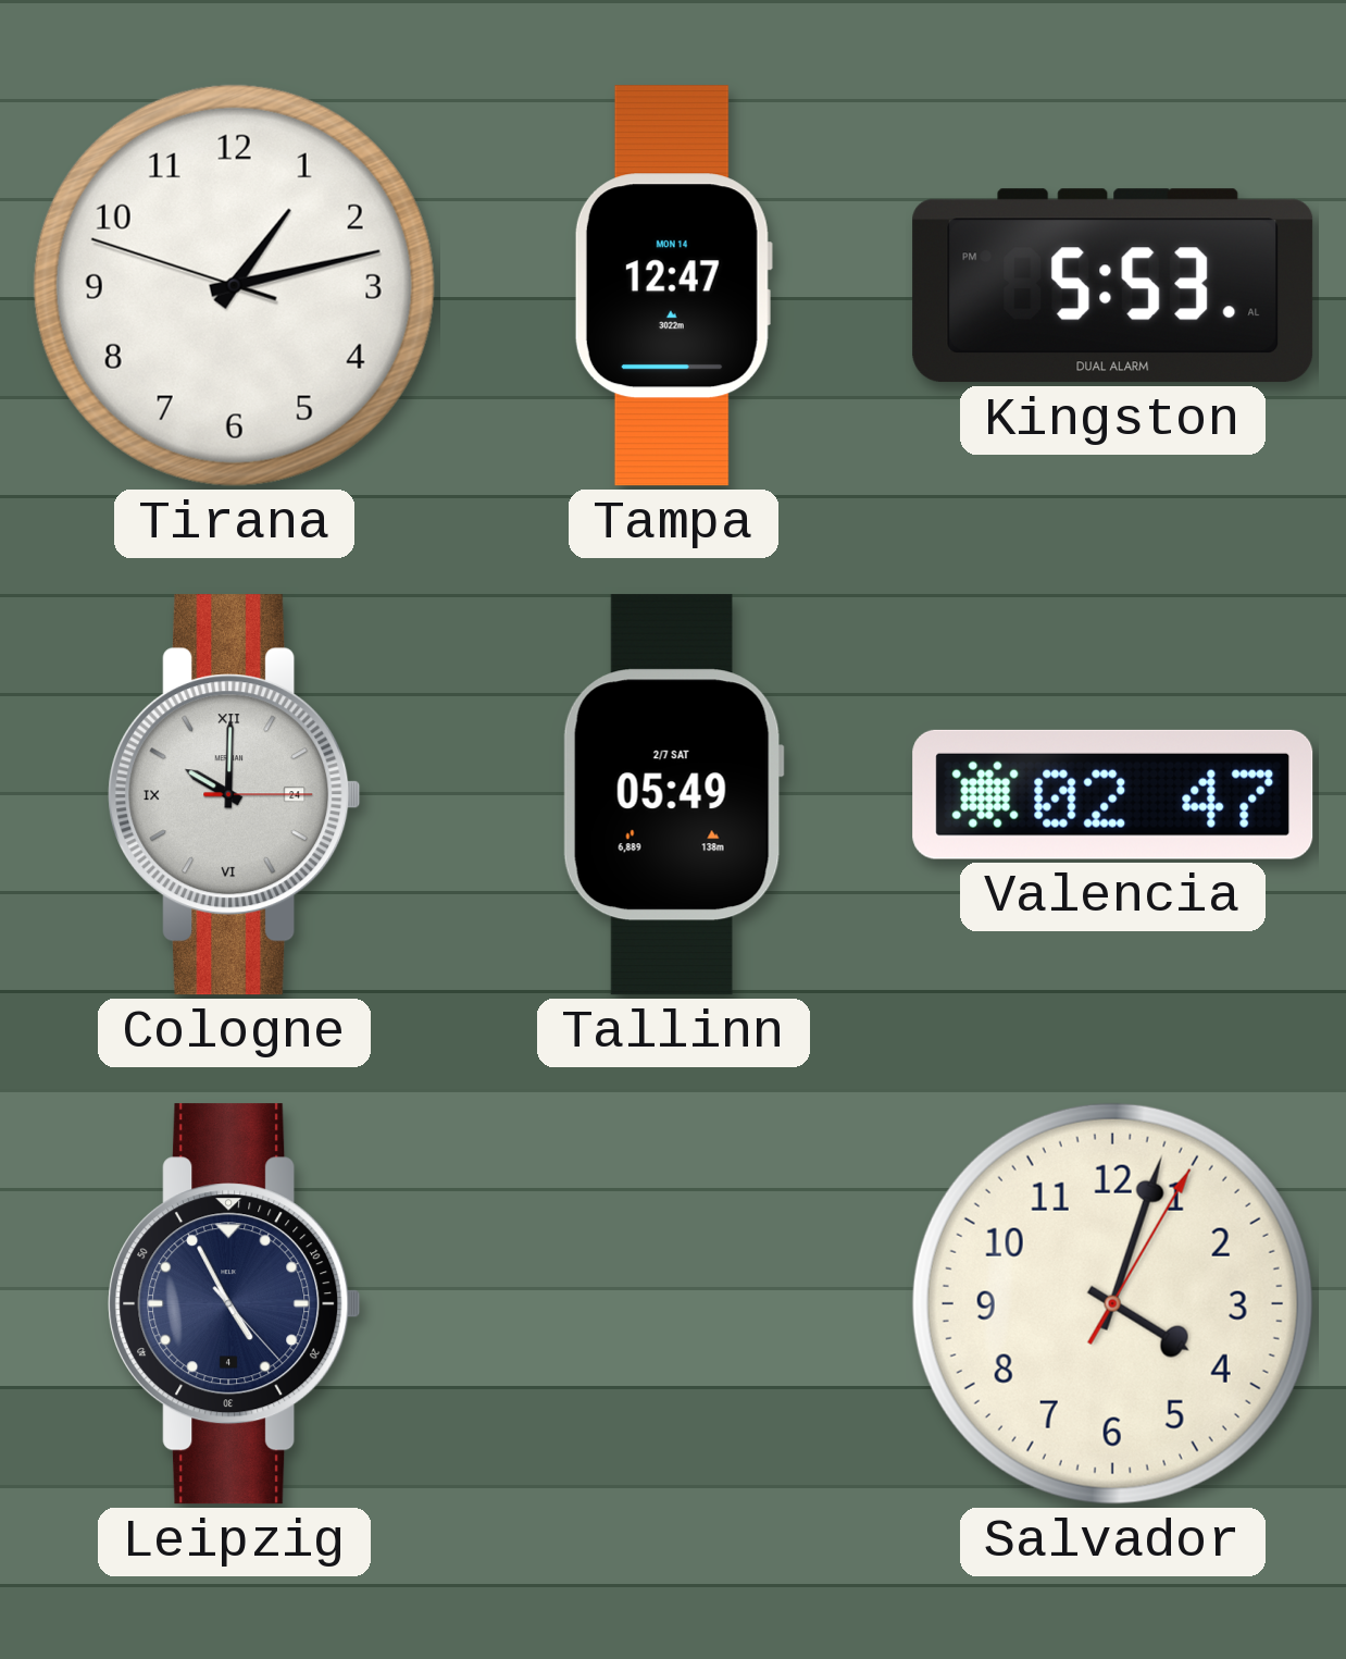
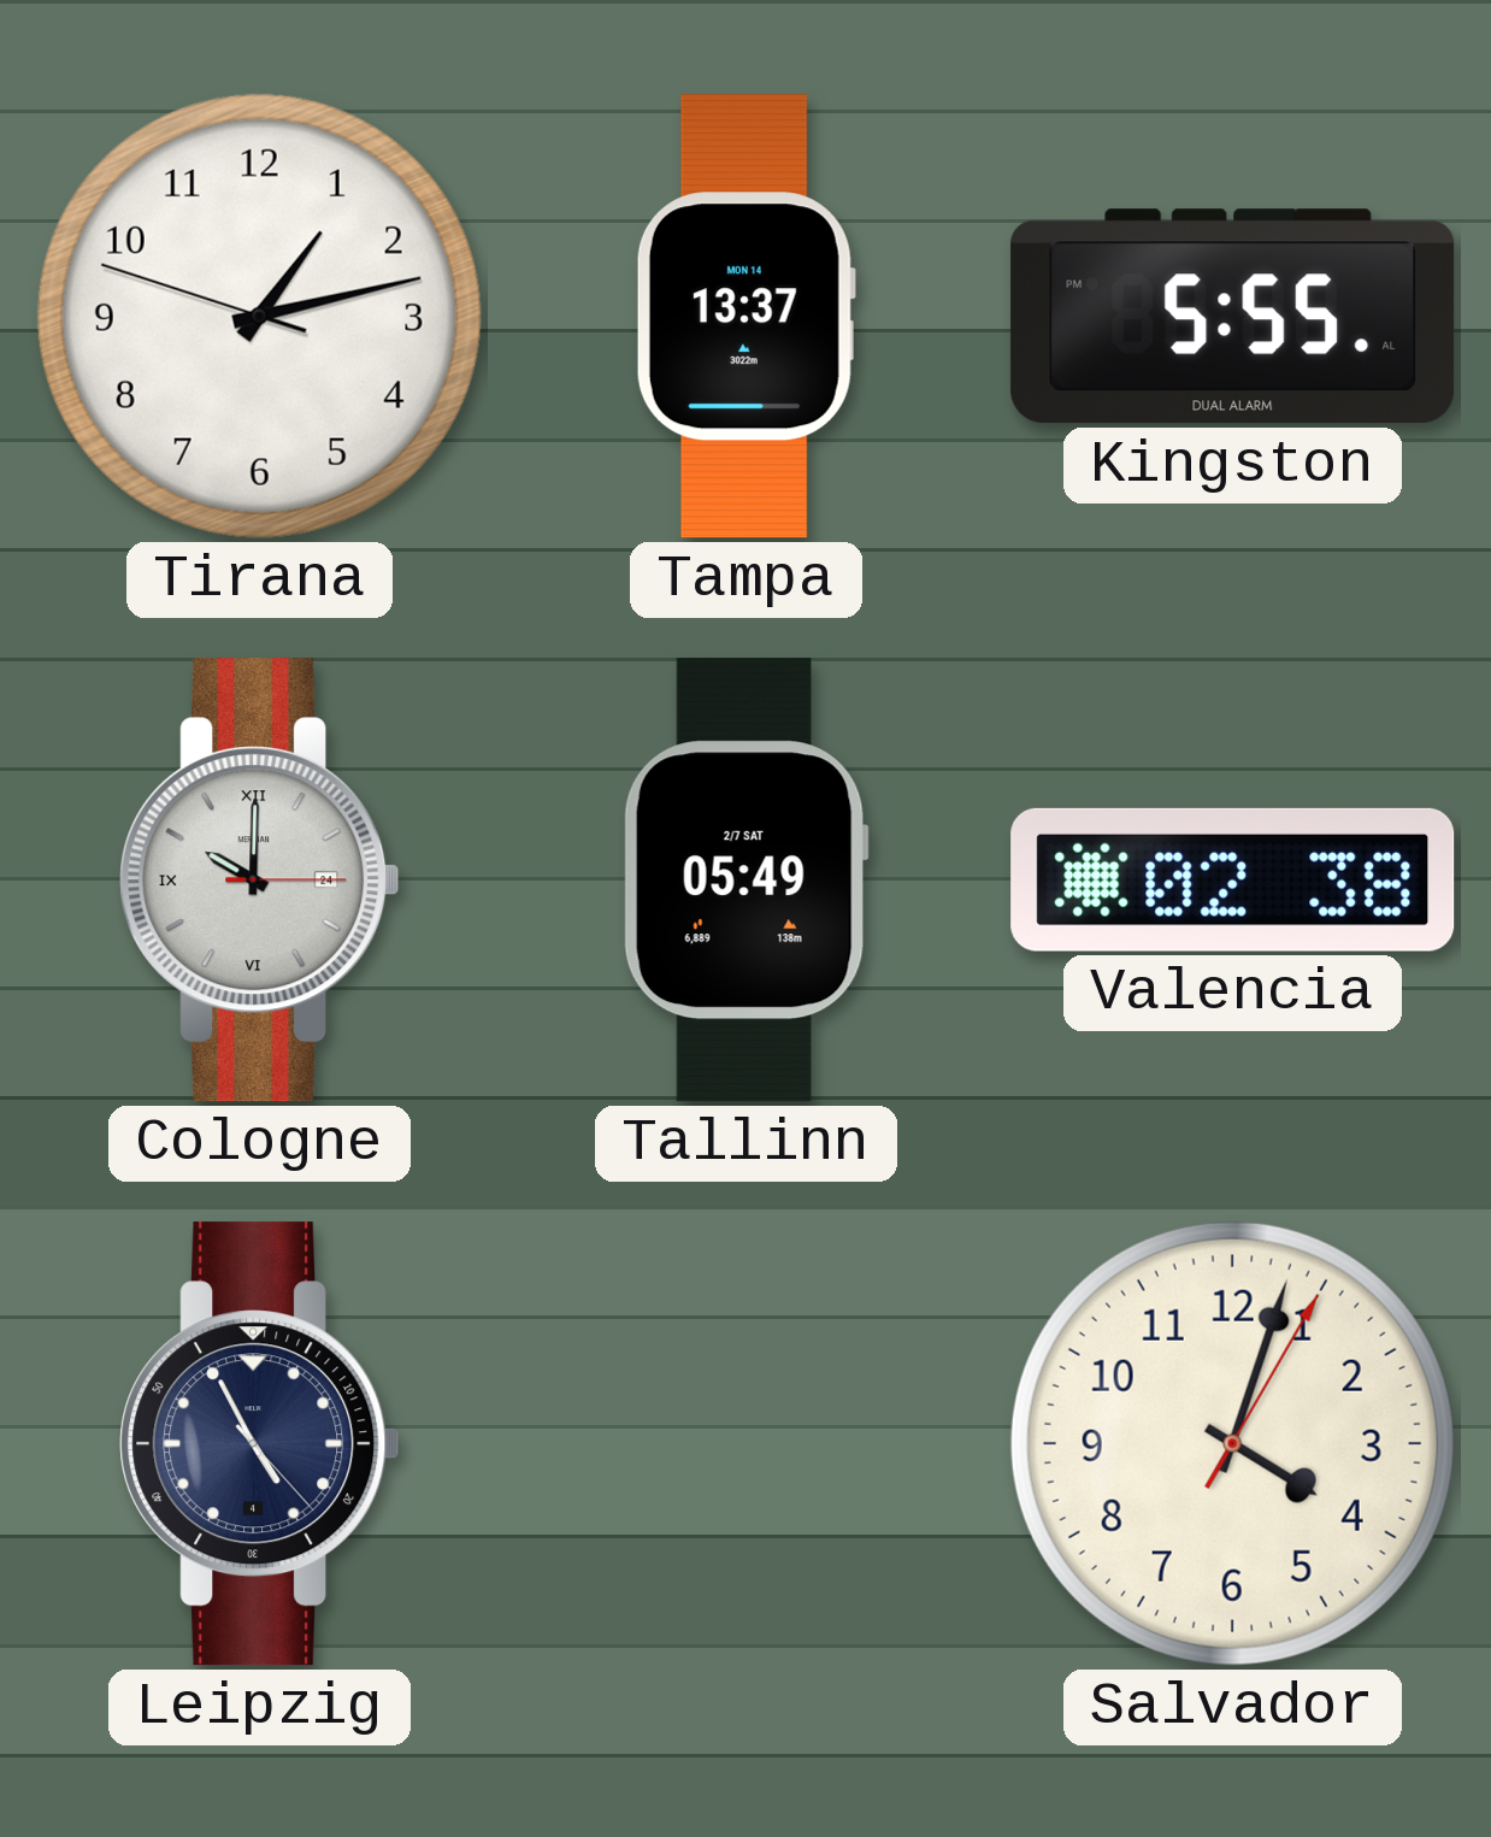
Tampa: 12:47 -> 13:37 (745, 317)
Kingston: 5:53 -> 5:55 (1233, 317)
Valencia: 02:47 -> 02:38 (1233, 879)
